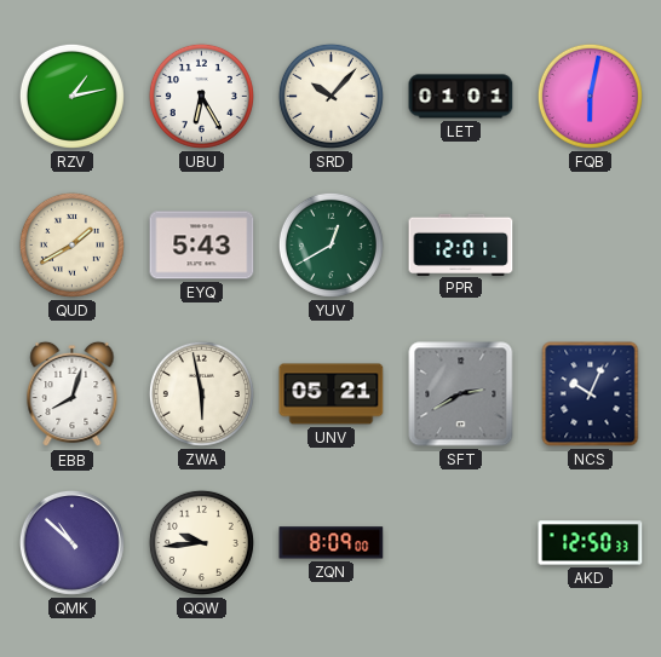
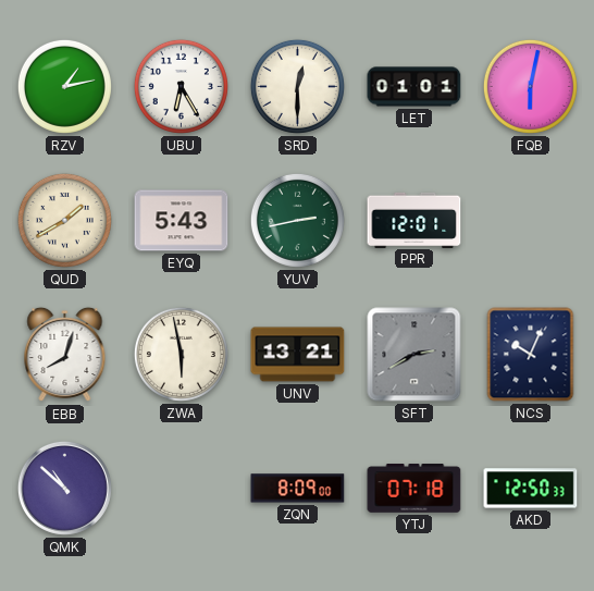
SRD: 10:07 -> 12:30 (297, 86)
YUV: 12:40 -> 2:43 (297, 220)
UNV: 05:21 -> 13:21 (298, 355)
QQW: 9:44 -> none (201, 542)
YTJ: none -> 07:18 (414, 489)
